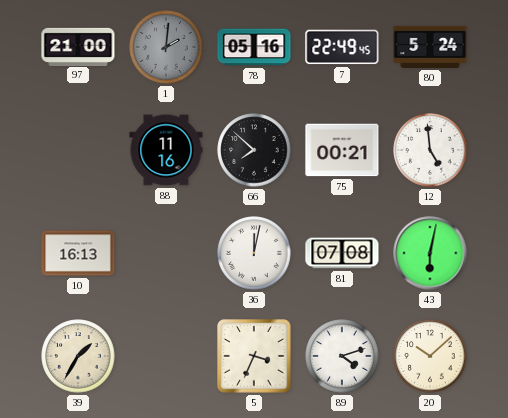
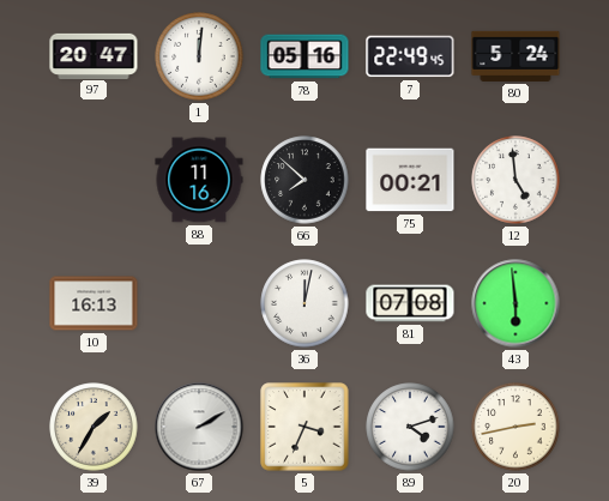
97: 21:00 -> 20:47 (94, 55)
1: 2:01 -> 12:01 (199, 56)
1 dial: grey -> white (199, 56)
43: 6:02 -> 5:59 (515, 303)
67: none -> 2:10 (199, 427)
20: 10:08 -> 2:43 (515, 427)
